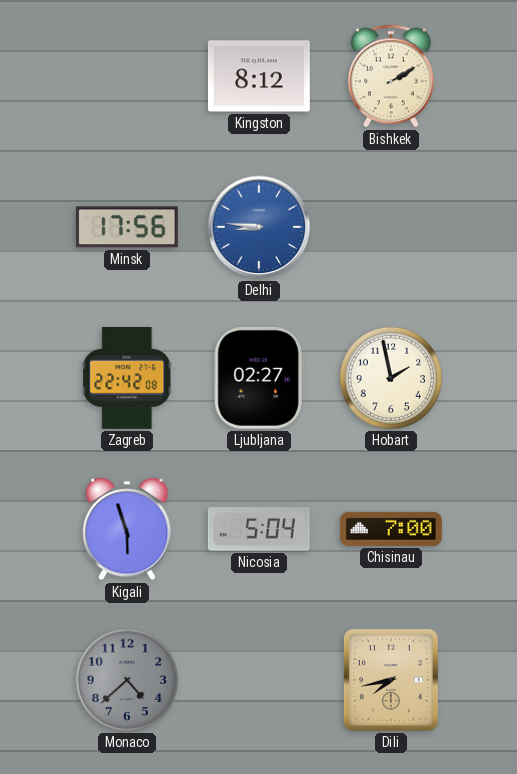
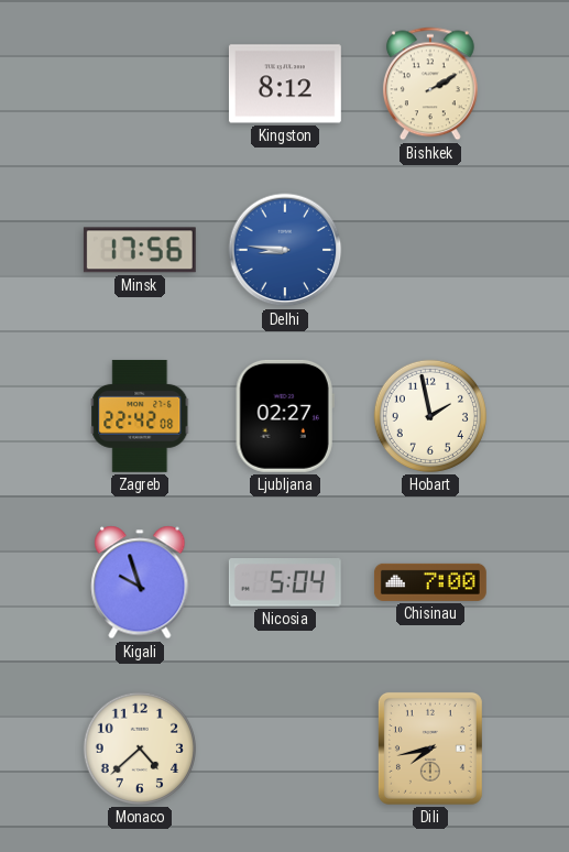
Kigali: 5:57 -> 9:57 (140, 582)
Monaco dial: grey -> cream (140, 749)
